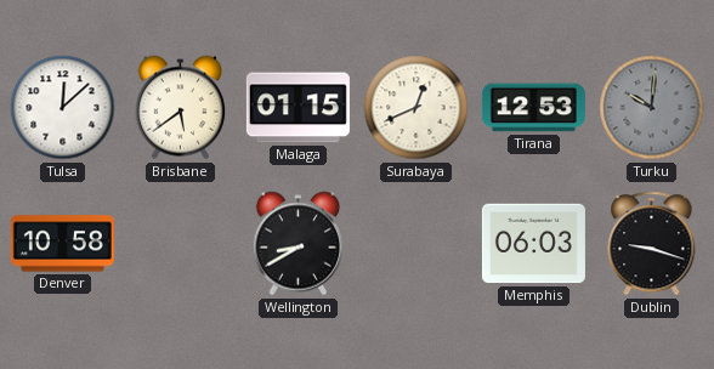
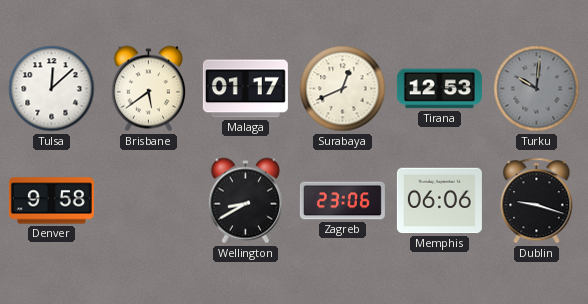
Malaga: 01:15 -> 01:17 (245, 89)
Denver: 10:58 -> 9:58 (51, 201)
Zagreb: none -> 23:06 (342, 201)
Memphis: 06:03 -> 06:06 (439, 201)
